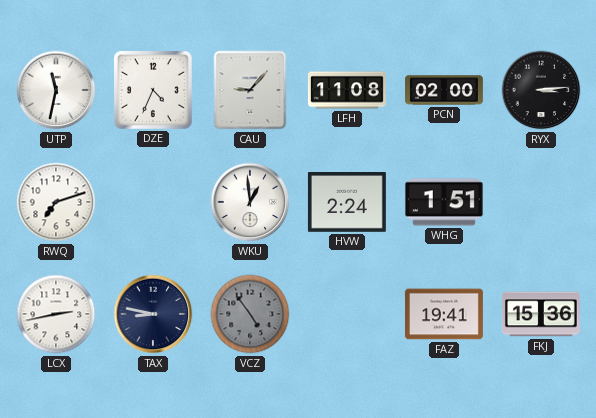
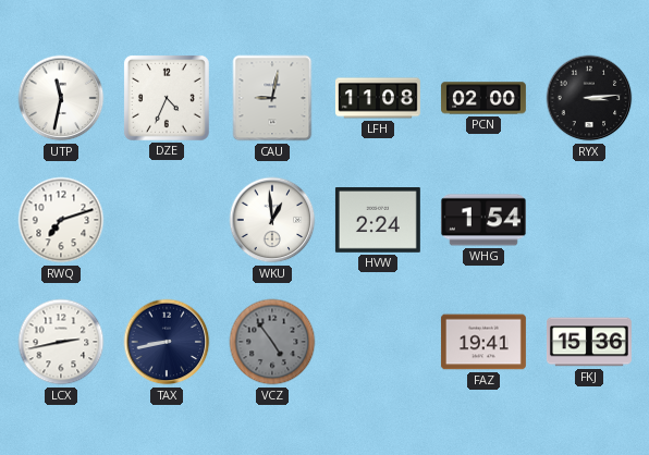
CAU: 9:07 -> 9:02 (272, 98)
WHG: 1:51 -> 1:54 (483, 220)
TAX: 8:47 -> 8:43 (167, 342)
